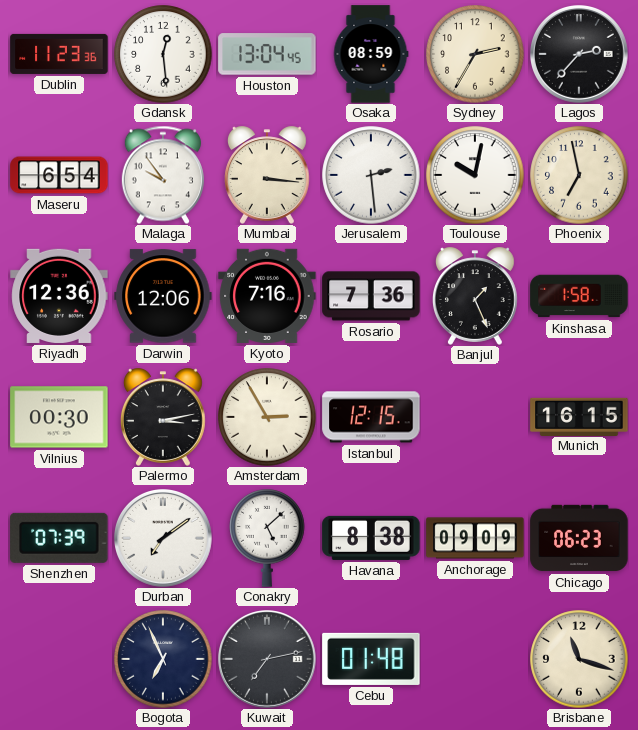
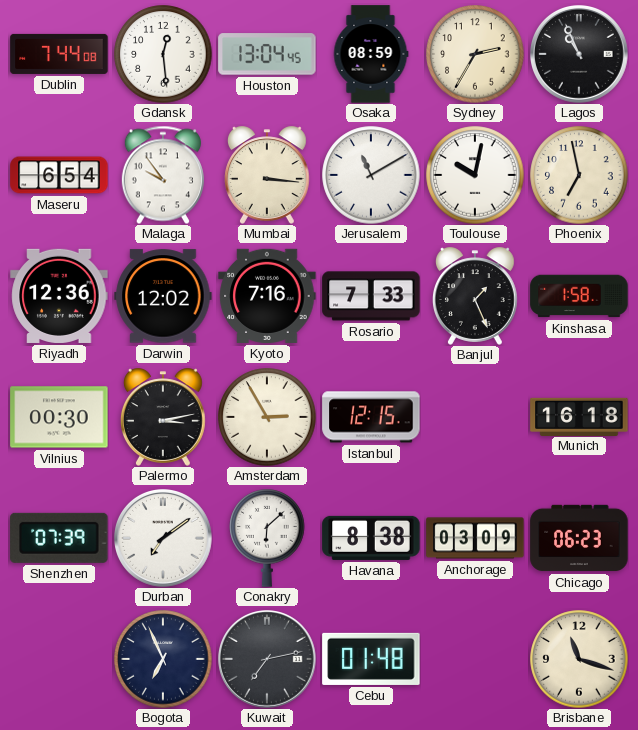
Dublin: 11:23 -> 7:44 (59, 54)
Lagos: 2:37 -> 10:56 (580, 55)
Jerusalem: 2:29 -> 11:10 (371, 175)
Darwin: 12:06 -> 12:02 (163, 296)
Rosario: 7:36 -> 7:33 (371, 296)
Munich: 16:15 -> 16:18 (579, 416)
Conakry: 5:08 -> 6:08 (267, 538)
Anchorage: 09:09 -> 03:09 (475, 538)
